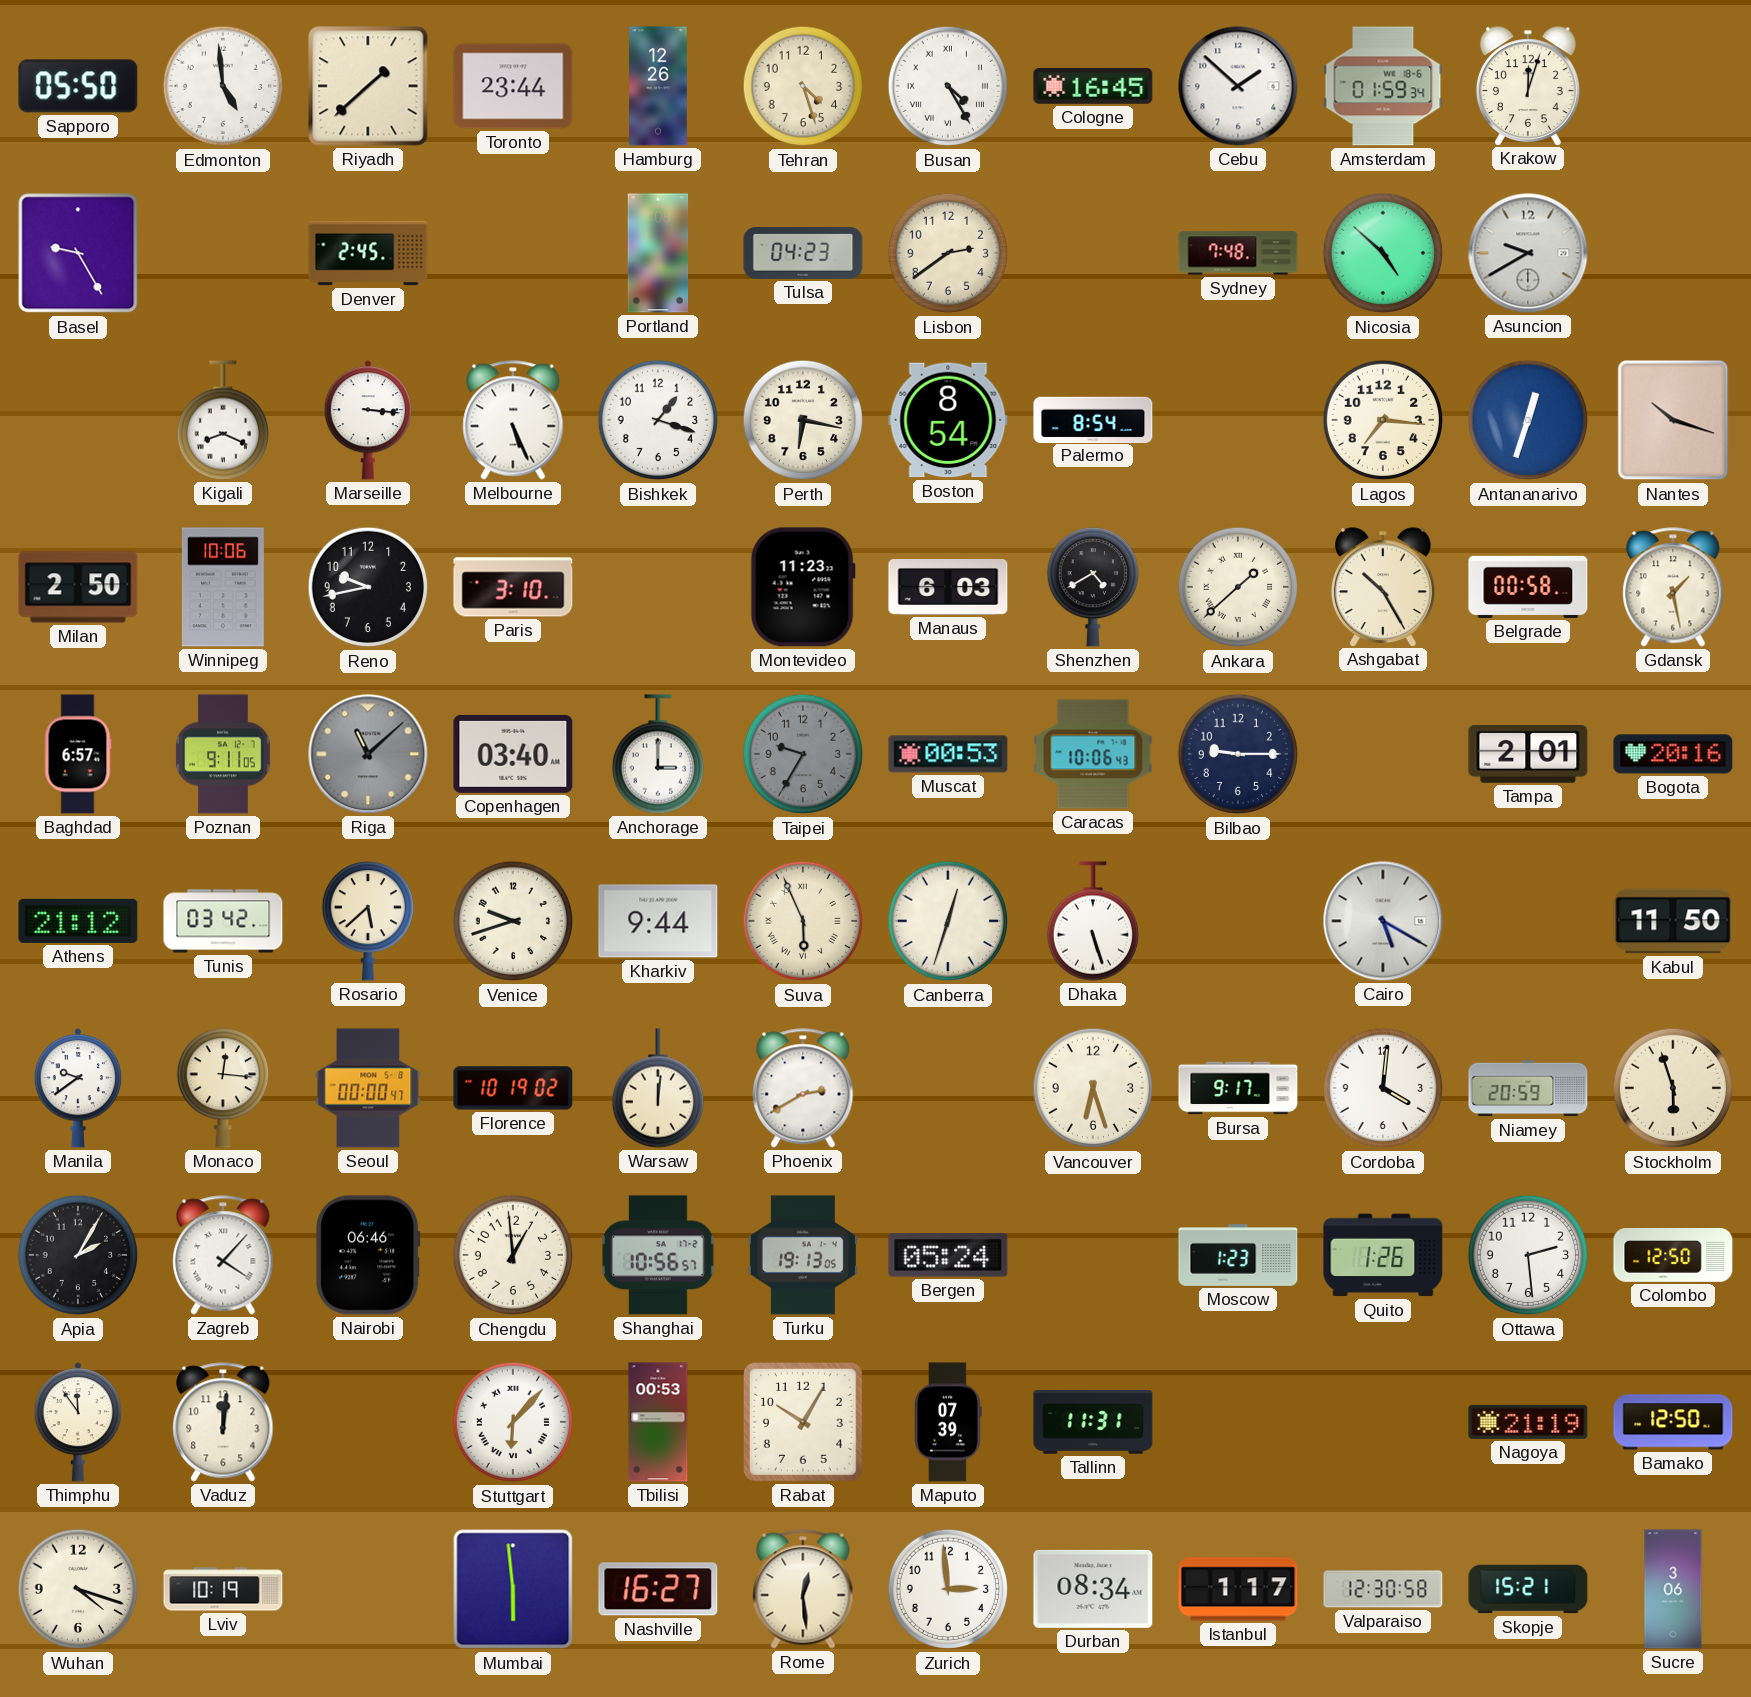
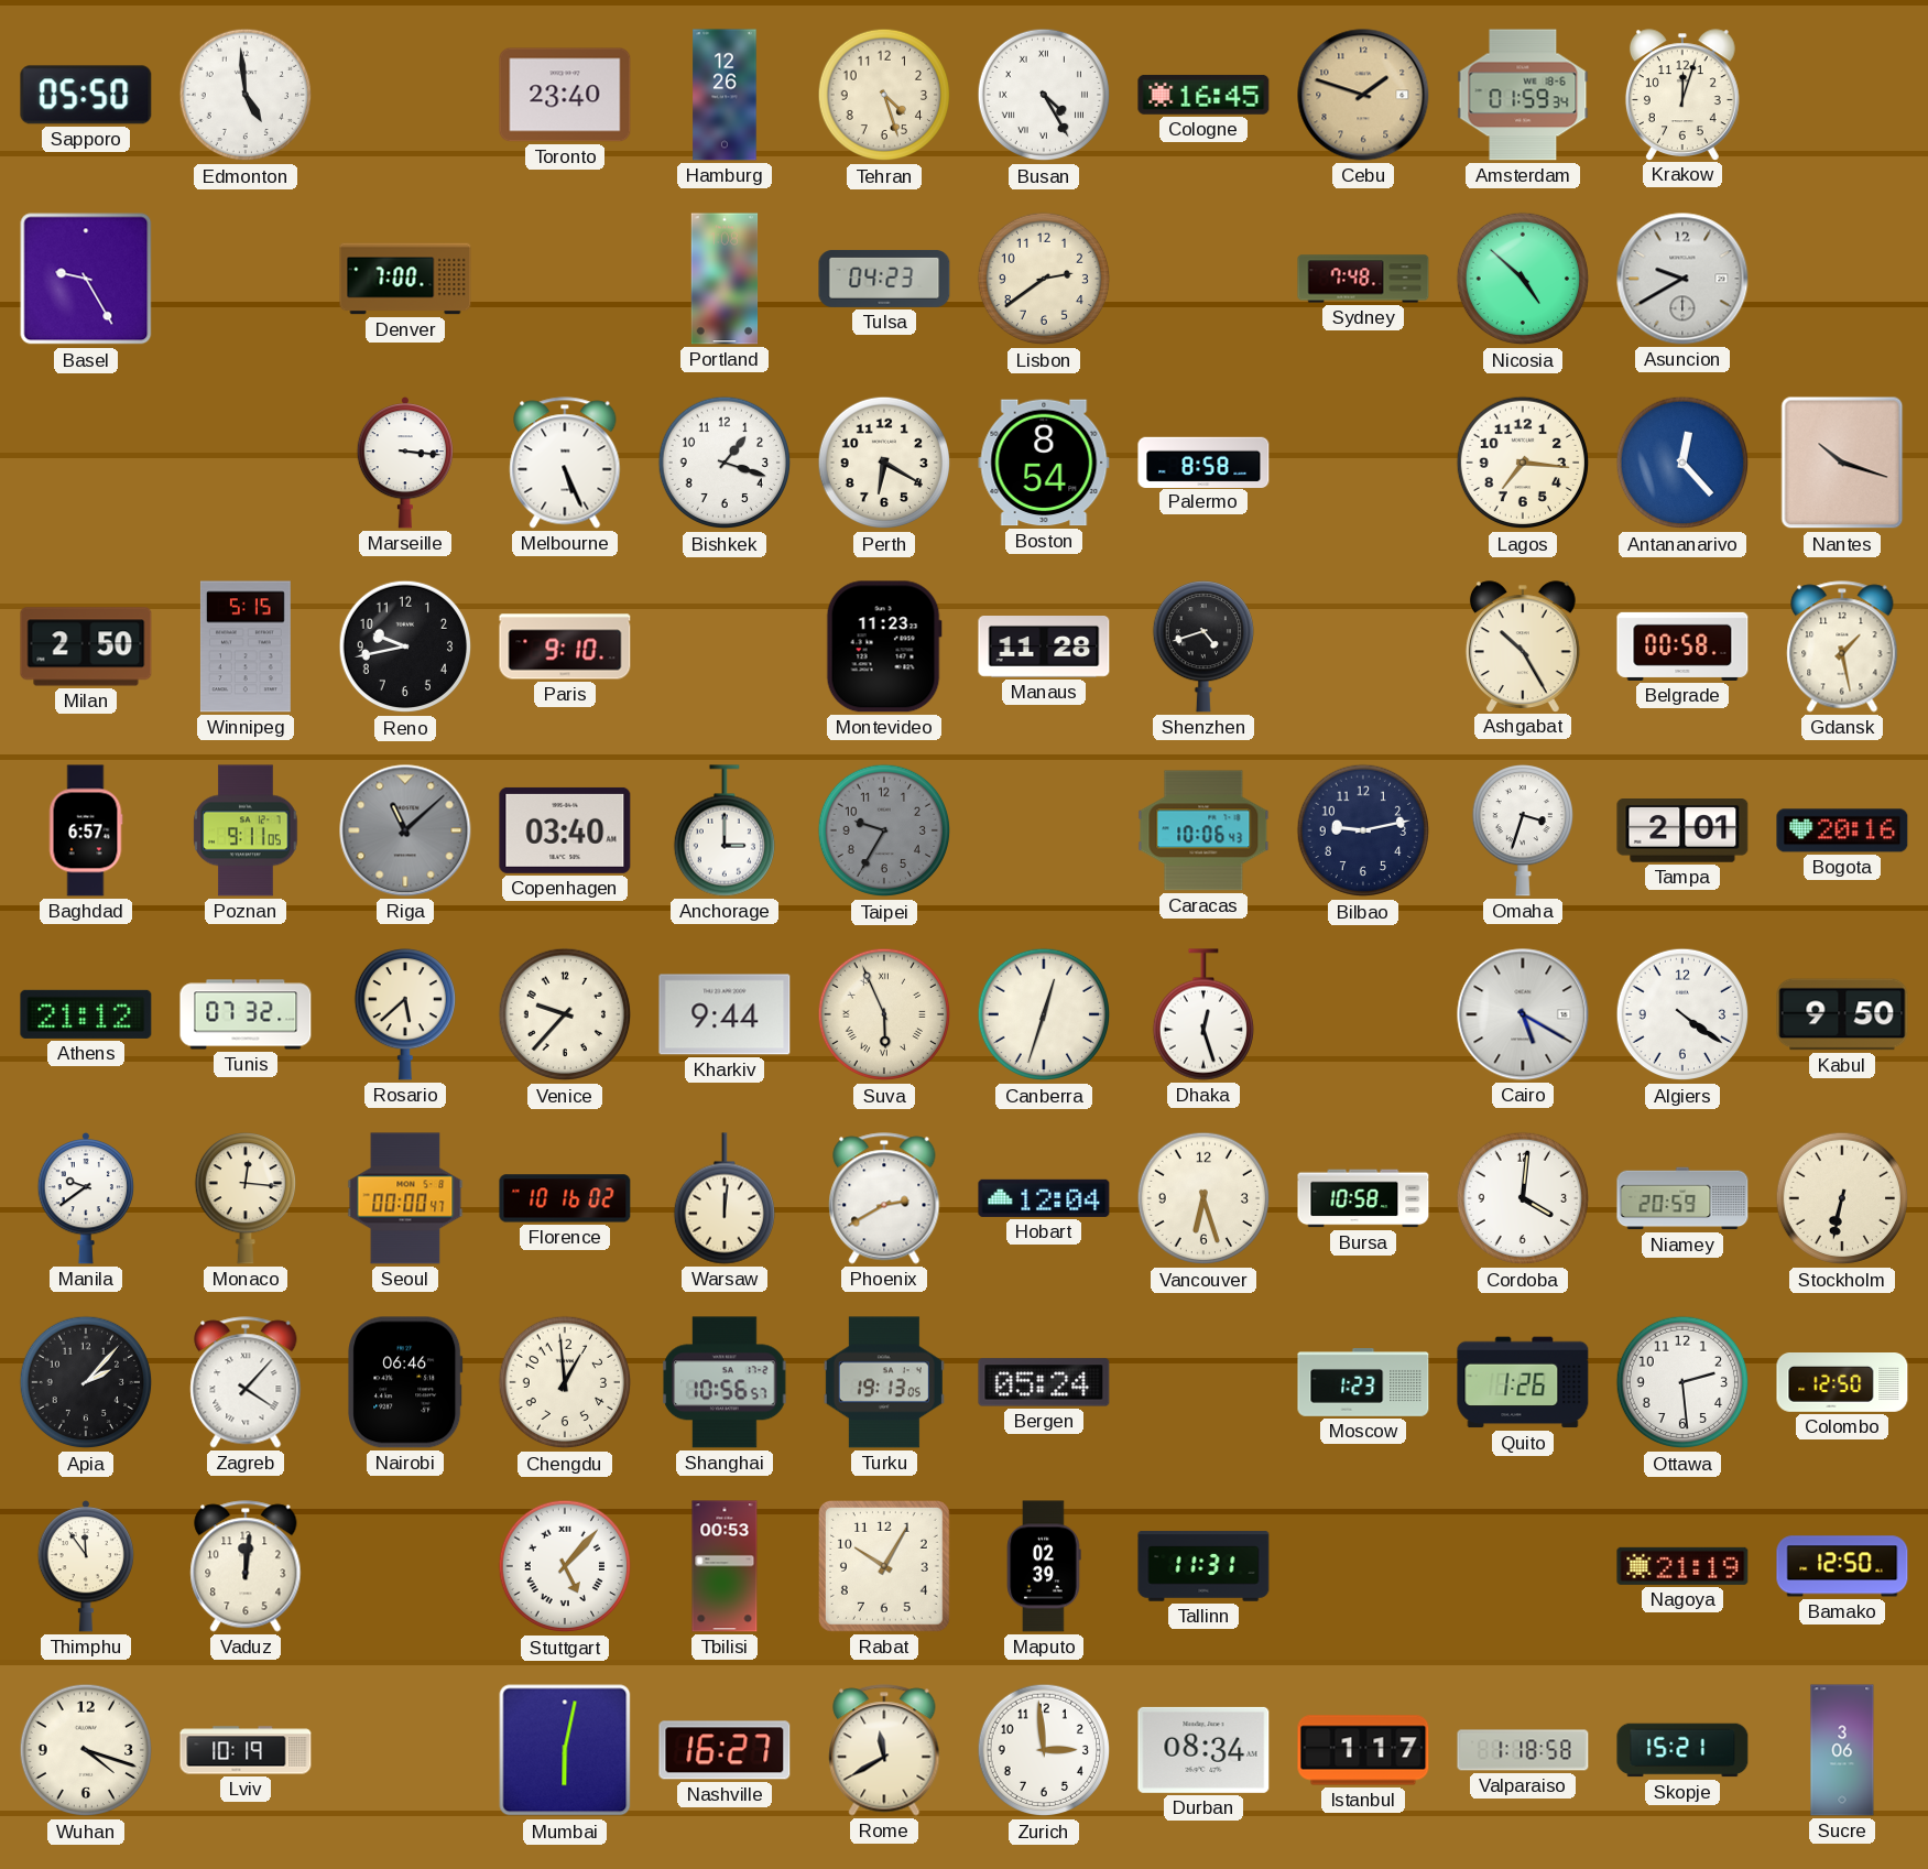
Riyadh: 1:38 -> none (368, 86)
Toronto: 23:44 -> 23:40 (565, 95)
Cebu: 1:52 -> 1:48 (1363, 95)
Cebu dial: white -> champagne (1363, 95)
Denver: 2:45 -> 7:00 (405, 279)
Kigali: 8:19 -> none (222, 420)
Perth: 6:17 -> 6:20 (884, 463)
Palermo: 8:54 -> 8:58 (1203, 461)
Antananarivo: 12:33 -> 12:23 (1682, 463)
Winnipeg: 10:06 -> 5:15 (246, 646)
Paris: 3:10 -> 9:10 (565, 646)
Manaus: 6:03 -> 11:28 (1044, 648)
Shenzhen: 4:40 -> 4:42 (1202, 646)
Ankara: 1:38 -> none (1238, 587)
Muscat: 00:53 -> none (948, 754)
Bilbao: 9:15 -> 9:13 (1363, 830)
Omaha: none -> 3:33 (1522, 830)
Tunis: 03:42 -> 07:32 (246, 1014)
Venice: 9:42 -> 9:37 (565, 1014)
Dhaka: 5:27 -> 12:27 (1202, 1014)
Algiers: none -> 4:21 (1682, 1014)
Kabul: 11:50 -> 9:50 (1842, 1014)
Florence: 10:19 -> 10:16 (565, 1198)
Hobart: none -> 12:04 (1044, 1198)
Bursa: 9:17 -> 10:58 (1363, 1198)
Stockholm: 5:57 -> 6:32 (1842, 1198)
Apia: 2:05 -> 2:07 (86, 1382)
Stuttgart: 6:07 -> 5:07 (565, 1566)
Maputo: 07:39 -> 02:39 (1044, 1566)
Mumbai: 5:59 -> 6:02 (565, 1750)
Rome: 12:29 -> 11:40 (884, 1750)
Valparaiso: 12:30 -> 1:18 (1523, 1750)
